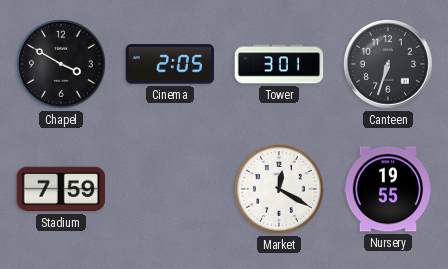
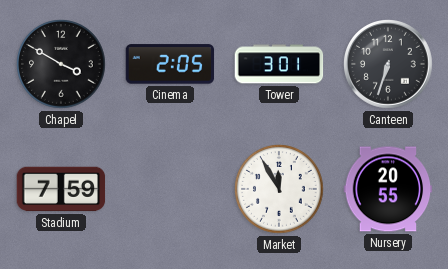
Market: 12:20 -> 11:55 (280, 190)
Nursery: 19:55 -> 20:55 (388, 189)
